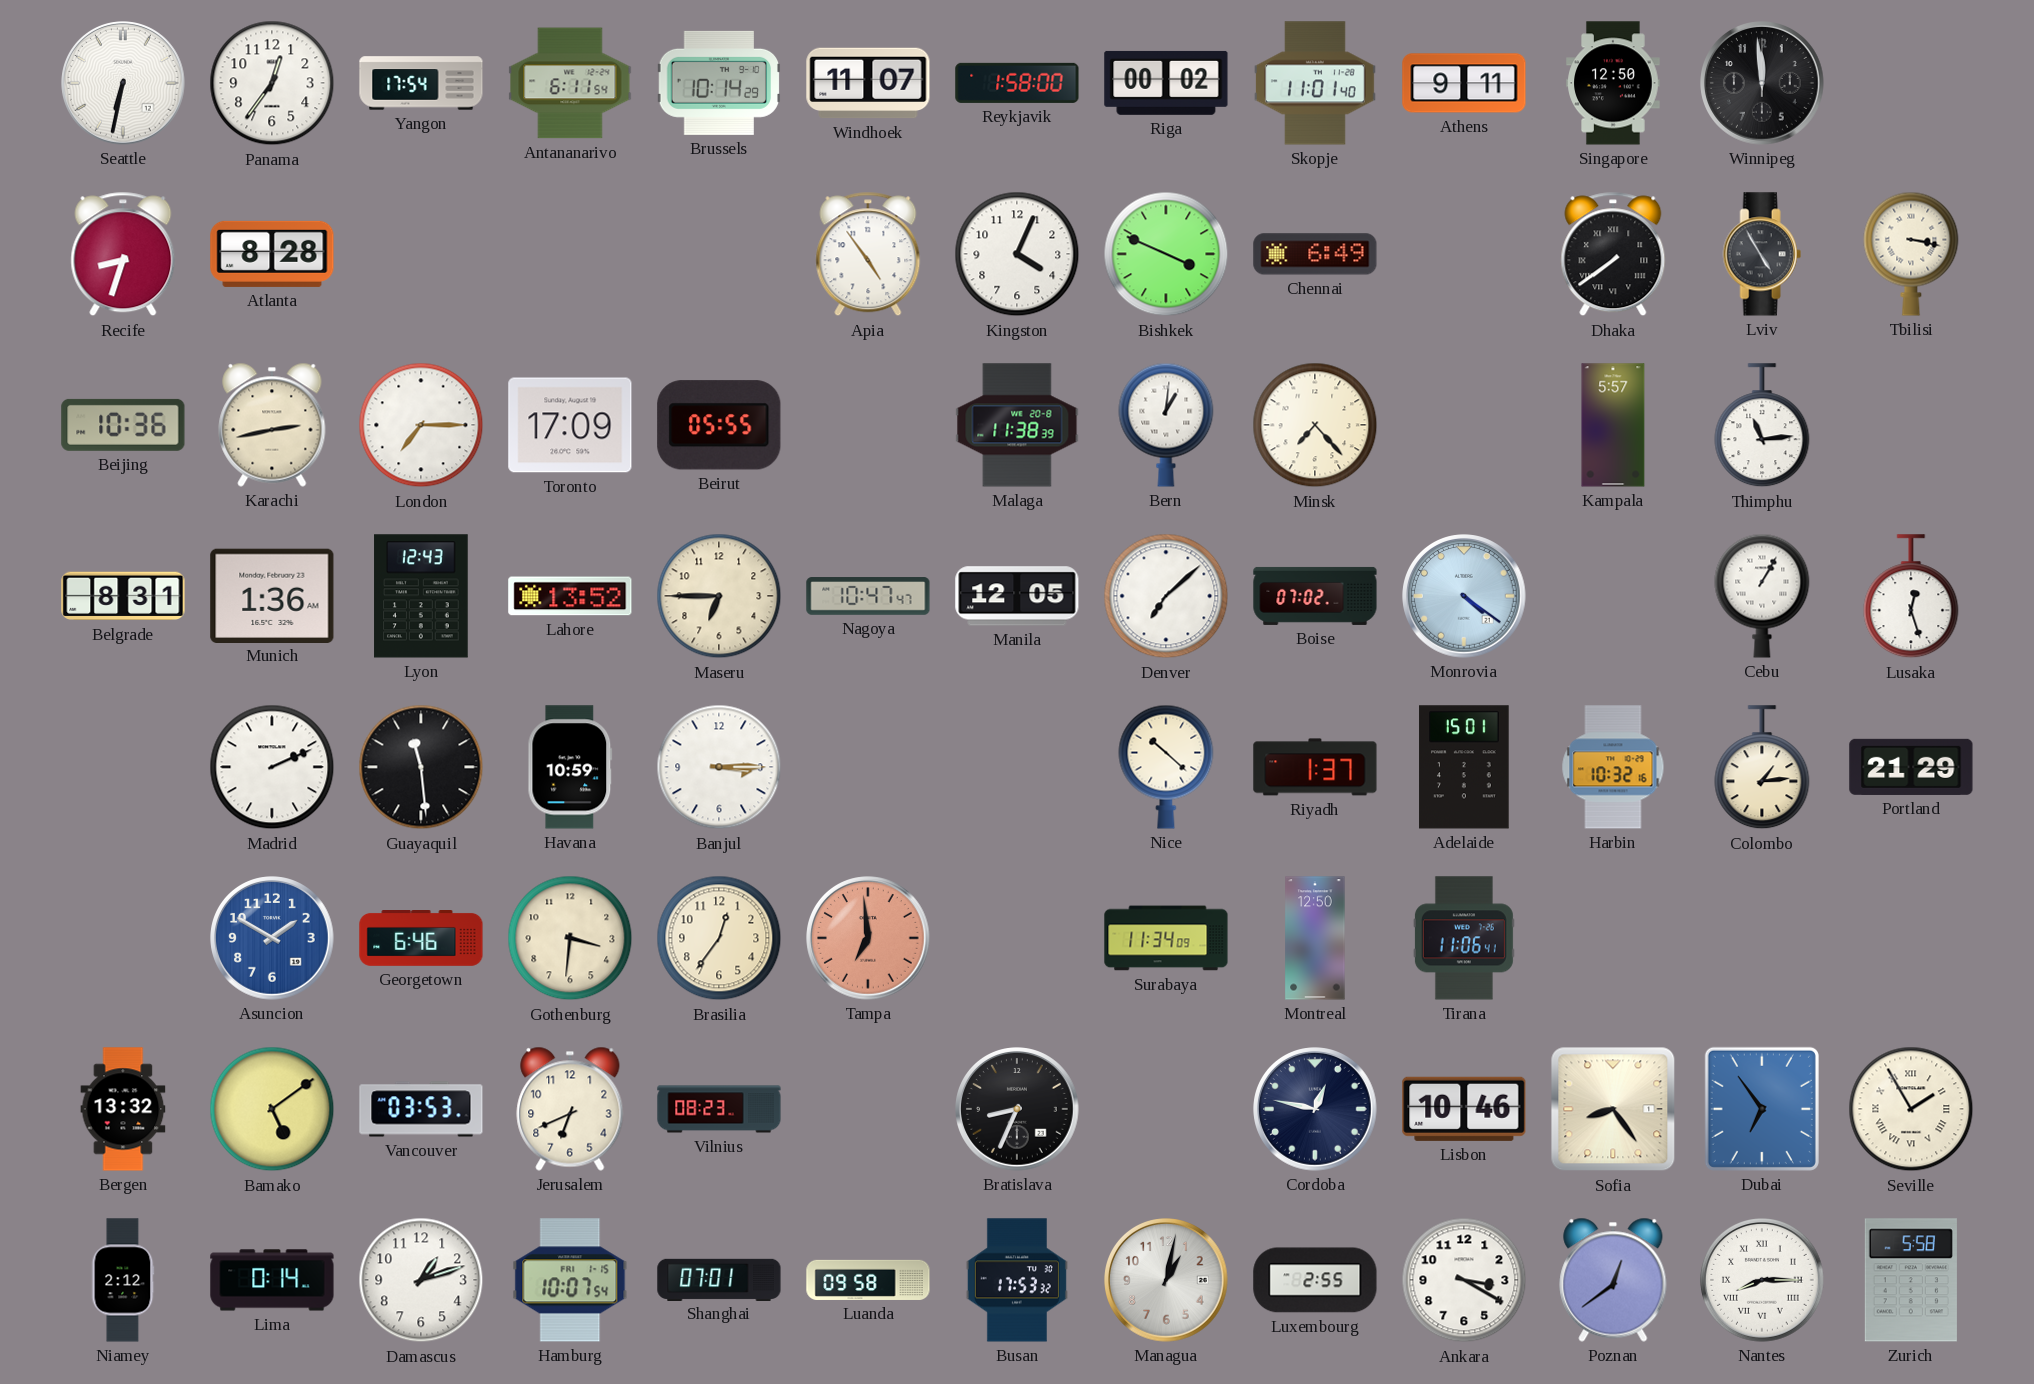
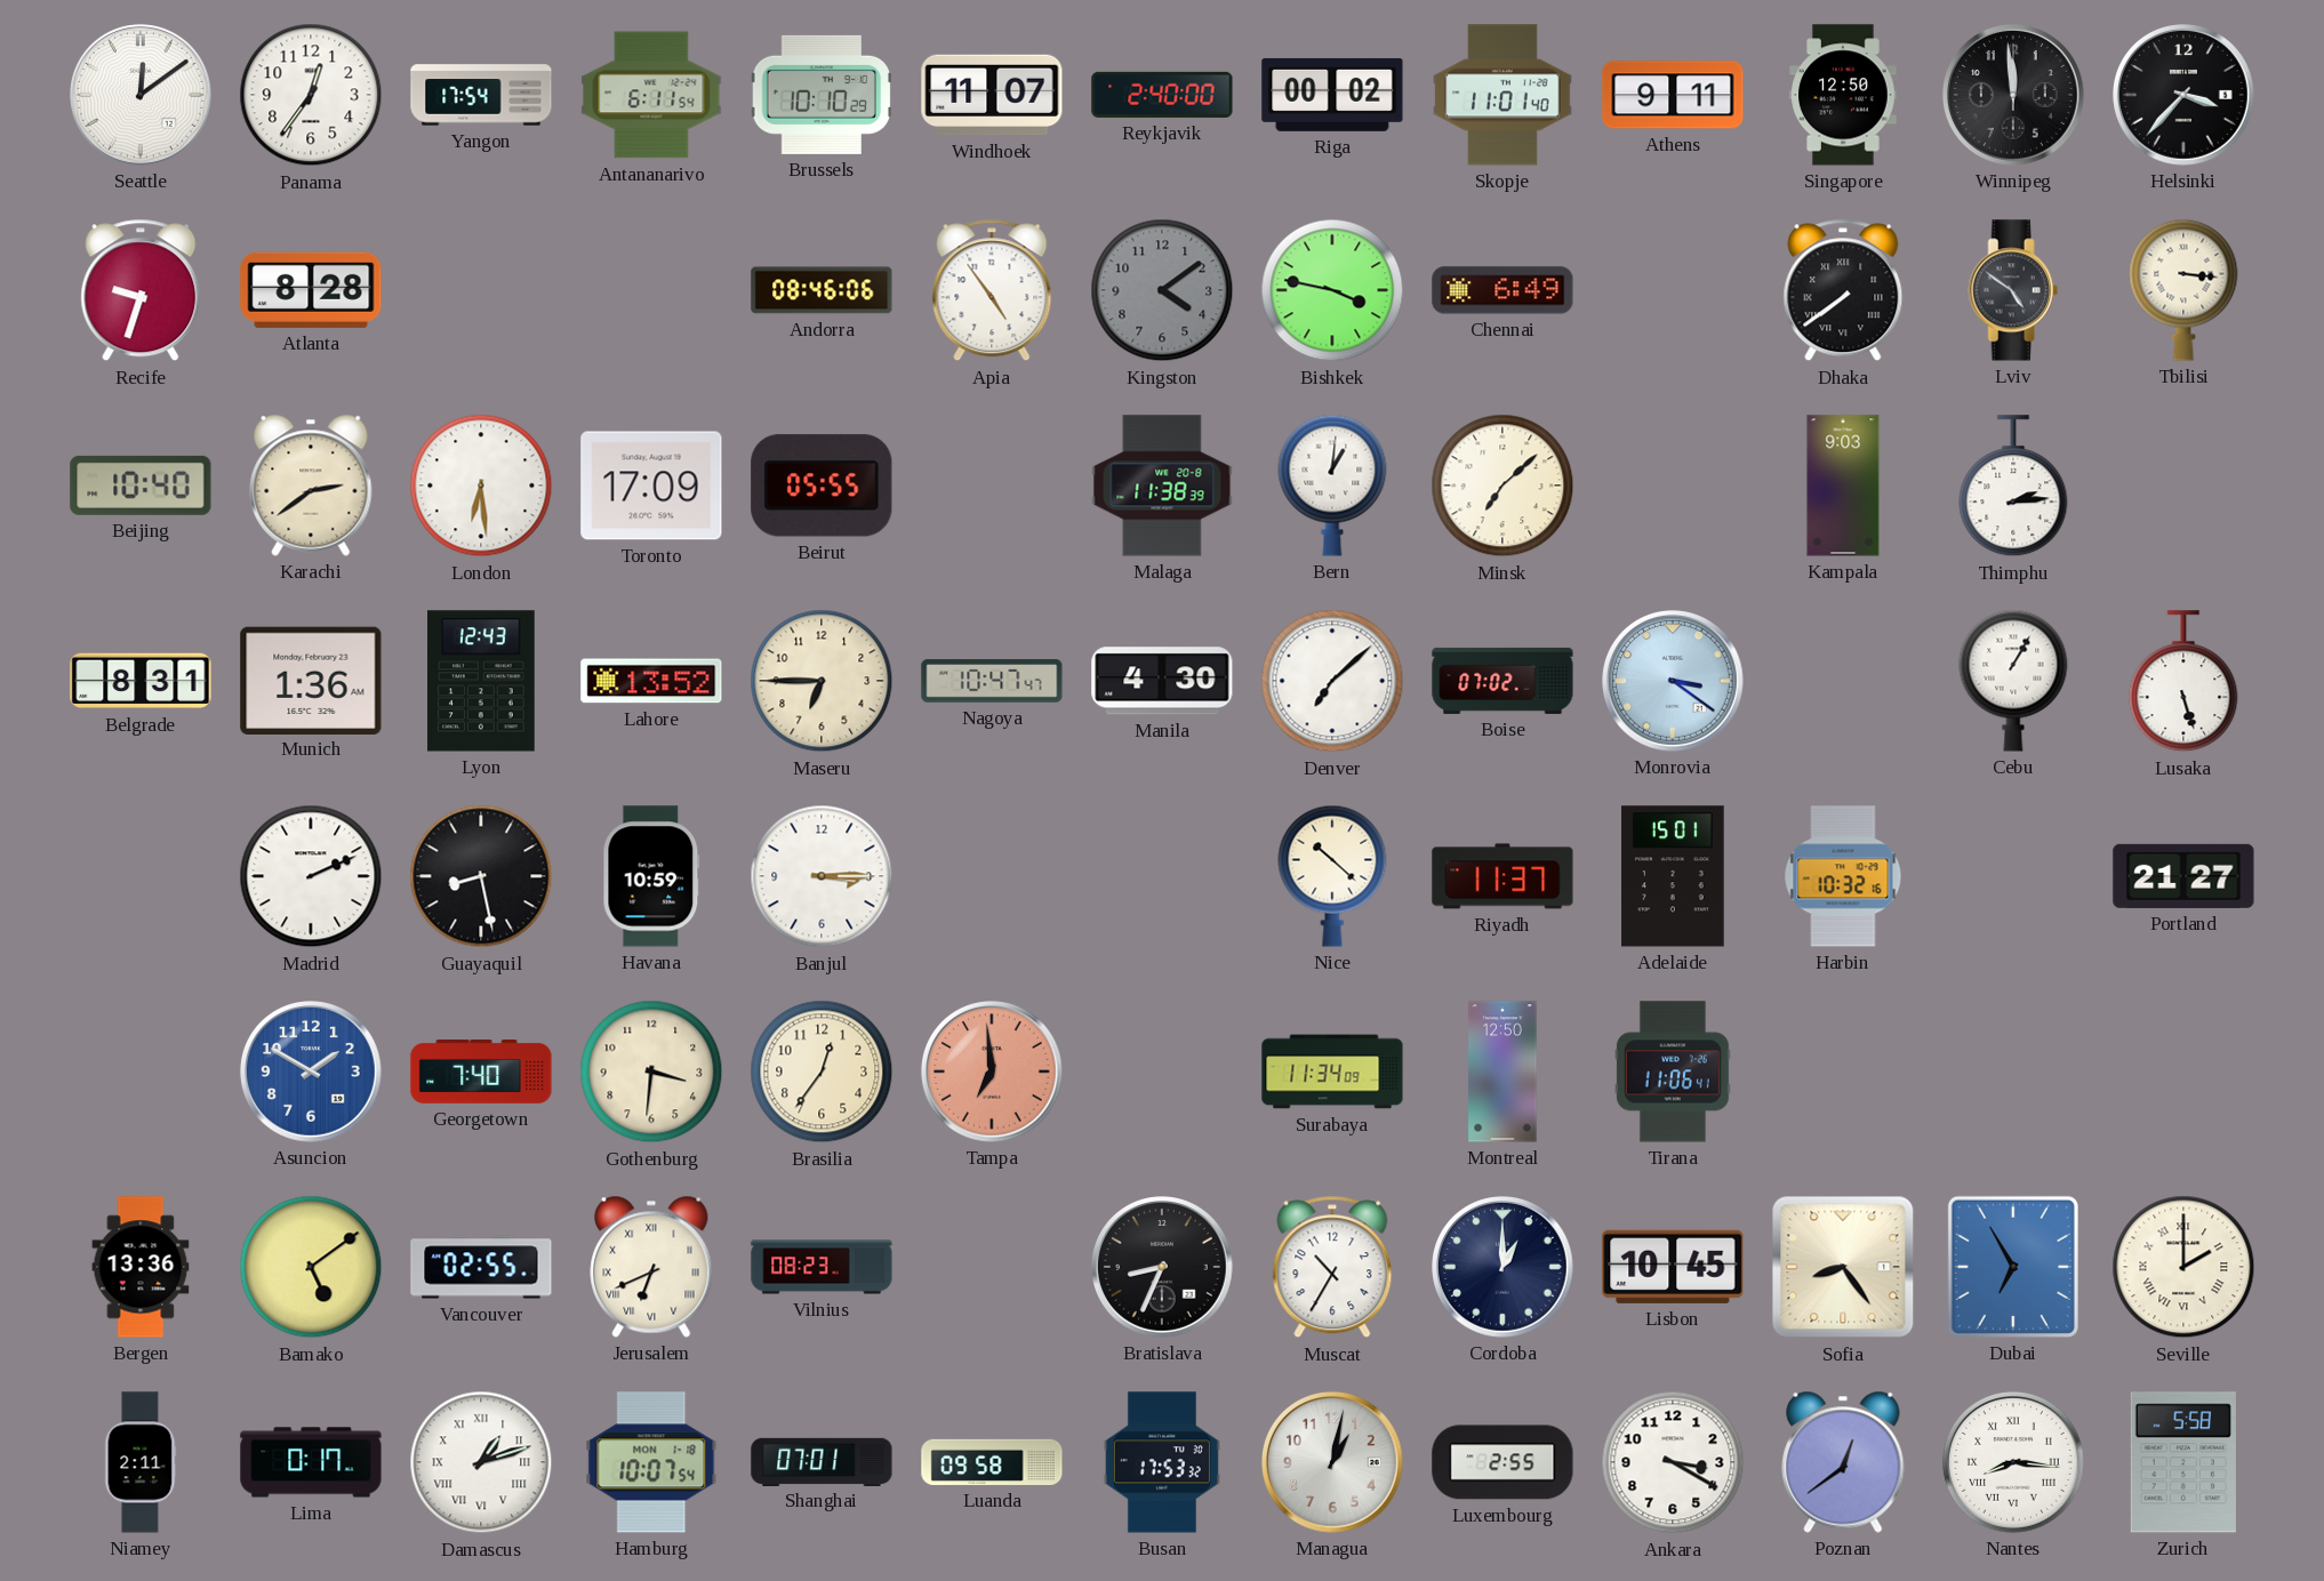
Seattle: 6:32 -> 12:09 (141, 95)
Brussels: 10:14 -> 10:10 (822, 95)
Reykjavik: 1:58 -> 2:40 (1162, 95)
Helsinki: none -> 3:37 (2183, 95)
Recife: 8:33 -> 9:33 (141, 290)
Andorra: none -> 08:46 (822, 290)
Kingston: 4:04 -> 4:09 (1162, 290)
Kingston dial: white -> grey (1162, 290)
Bishkek: 3:49 -> 3:47 (1332, 290)
Lviv: 4:55 -> 4:51 (2013, 290)
Tbilisi: 3:17 -> 3:16 (2183, 290)
Beijing: 10:36 -> 10:40 (141, 485)
Karachi: 2:43 -> 2:39 (311, 485)
London: 7:15 -> 6:29 (481, 485)
Minsk: 7:23 -> 7:08 (1502, 485)
Kampala: 5:57 -> 9:03 (1843, 485)
Thimphu: 11:14 -> 2:14 (2013, 487)
Manila: 12:05 -> 4:30 (1162, 681)
Monrovia: 4:21 -> 3:21 (1673, 681)
Lusaka: 12:27 -> 5:27 (2183, 682)
Guayaquil: 11:29 -> 8:28 (481, 876)
Riyadh: 1:37 -> 11:37 (1502, 876)
Colombo: 1:14 -> none (1762, 768)
Portland: 21:29 -> 21:27 (2183, 876)
Georgetown: 6:46 -> 7:40 (481, 1073)
Bergen: 13:32 -> 13:36 (141, 1267)
Vancouver: 03:53 -> 02:55 (481, 1267)
Jerusalem numerals: Arabic -> Roman (651, 1267)
Muscat: none -> 10:35 (1332, 1267)
Cordoba: 12:47 -> 1:00 (1502, 1267)
Lisbon: 10:46 -> 10:45 (1673, 1267)
Dubai: 6:54 -> 6:55 (2013, 1267)
Seville: 1:55 -> 2:00 (2183, 1267)
Niamey: 2:12 -> 2:11 (141, 1462)
Lima: 0:14 -> 0:17 (311, 1462)
Damascus numerals: Arabic -> Roman (481, 1462)
Hamburg date: FRI 1-15 -> MON 1-18 (651, 1462)
Nantes: 8:15 -> 8:16 (2013, 1462)
